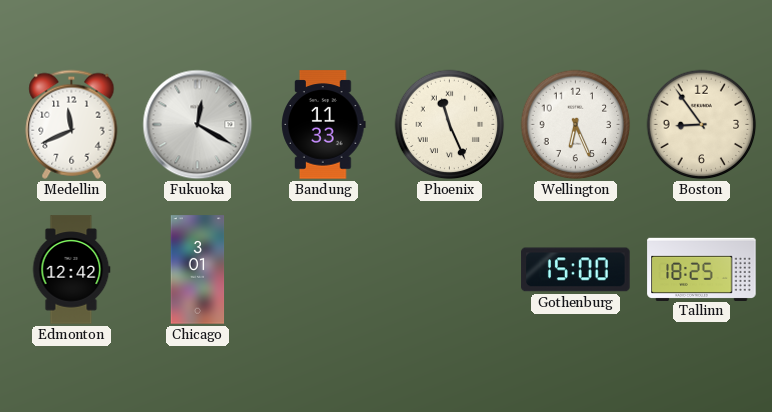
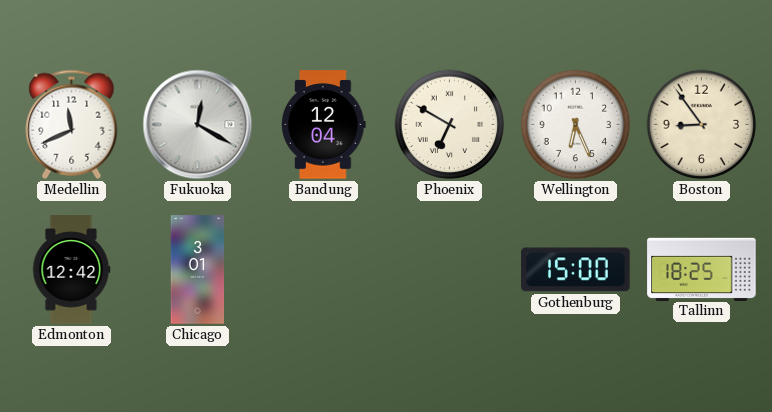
Bandung: 11:33 -> 12:04 (324, 125)
Phoenix: 11:26 -> 6:50 (450, 125)
